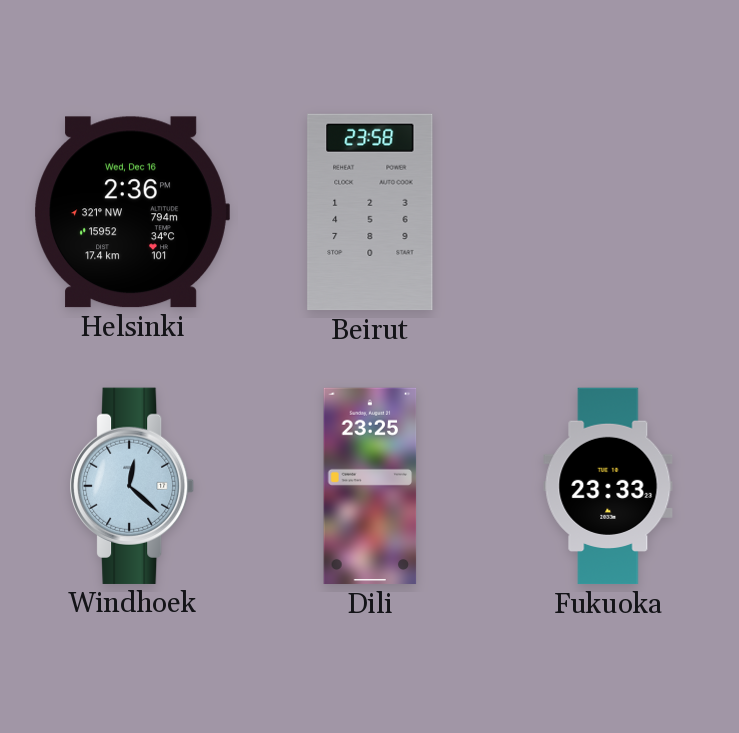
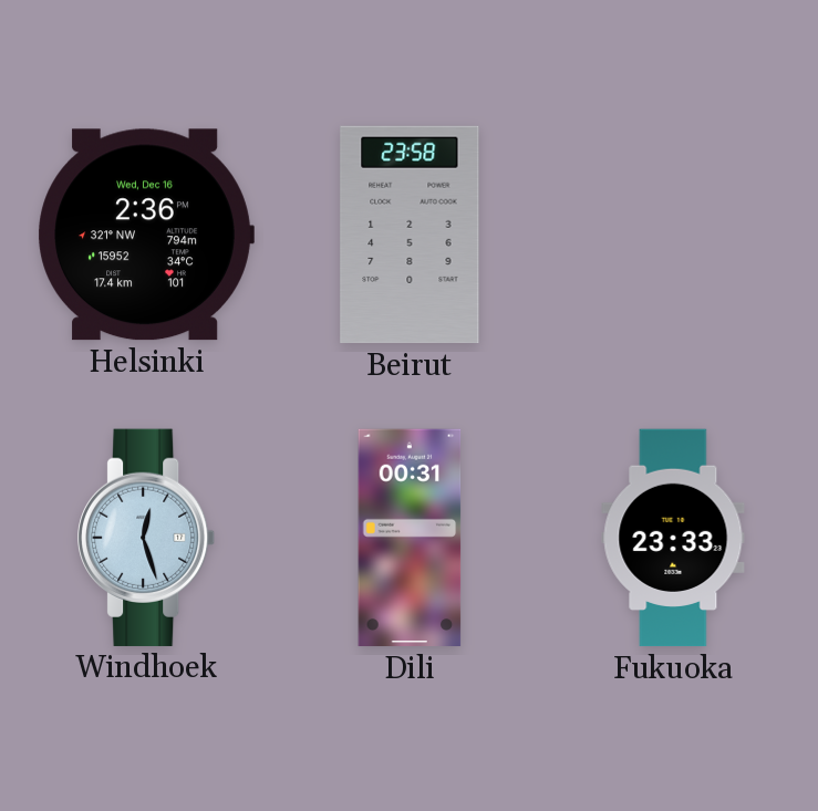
Windhoek: 12:22 -> 12:27 (147, 538)
Dili: 23:25 -> 00:31 (410, 538)
